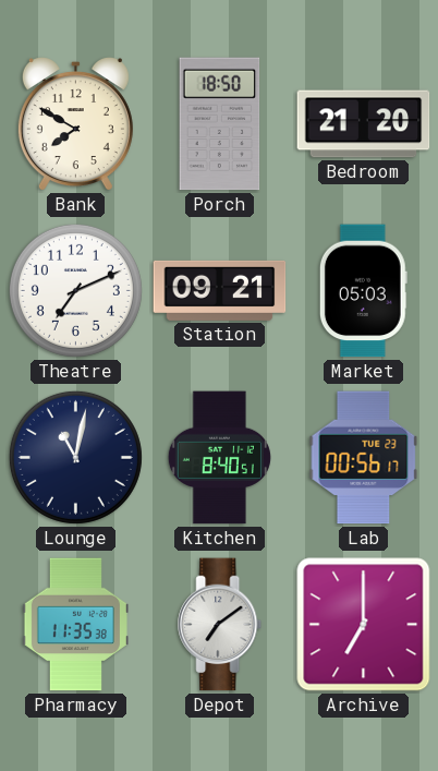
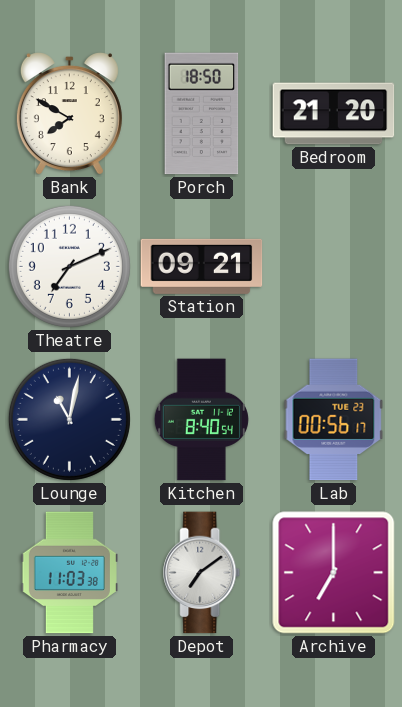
Market: 05:03 -> none (363, 291)
Kitchen: 8:40:51 -> 8:40:54 (201, 420)
Pharmacy: 11:35 -> 11:03 (69, 573)
